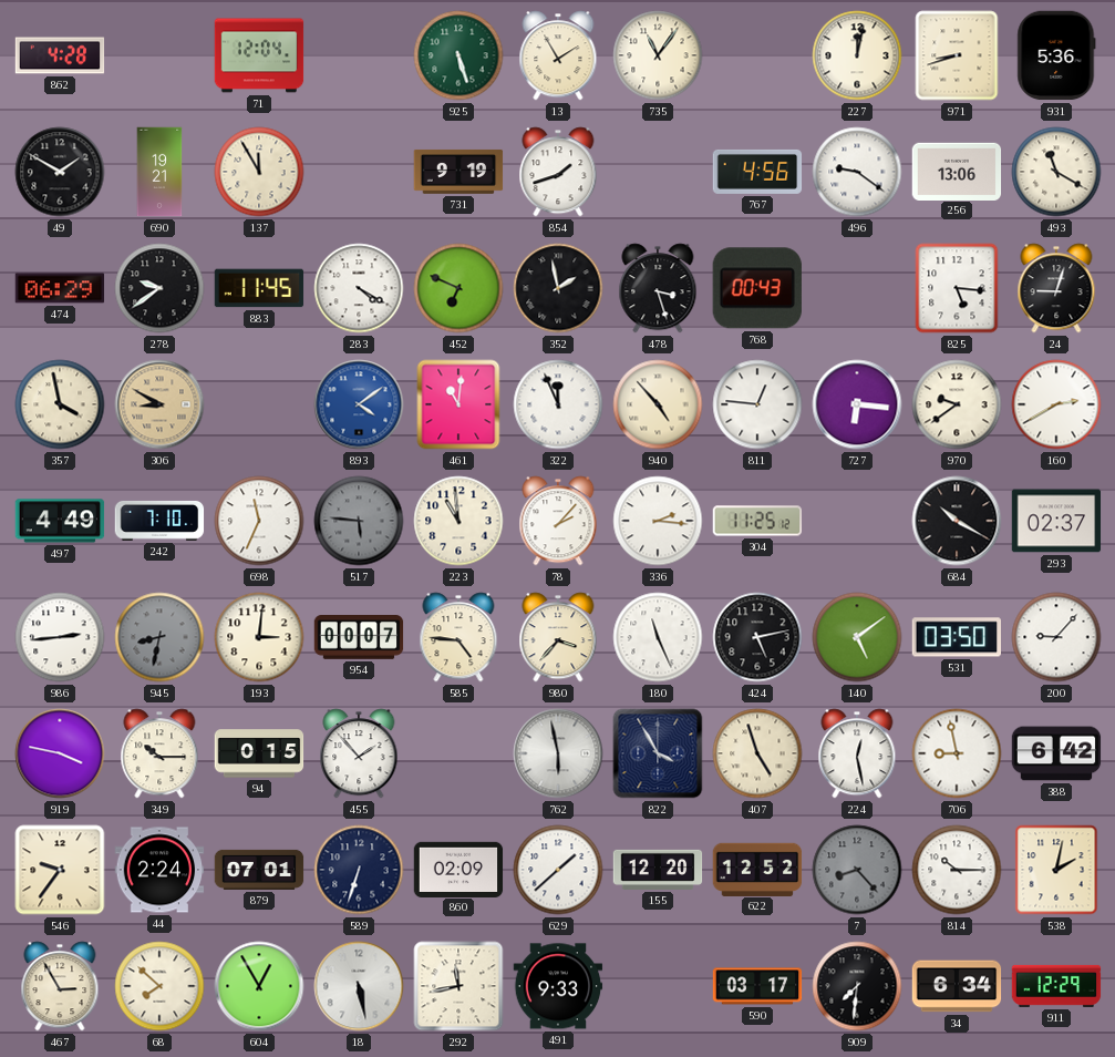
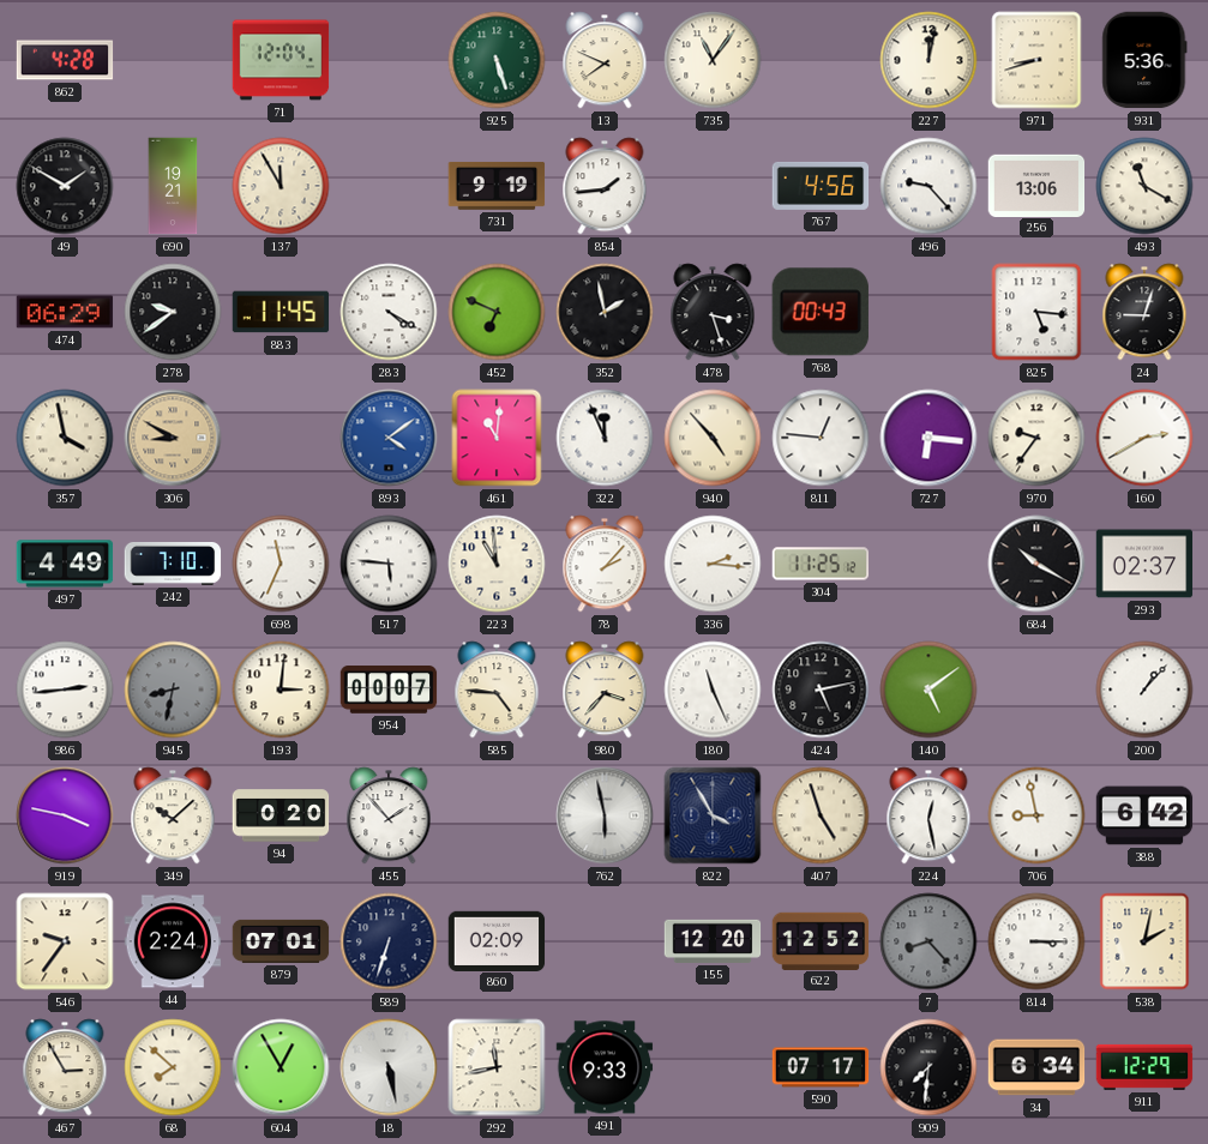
13: 1:55 -> 7:49 (605, 60)
854: 1:42 -> 1:44 (605, 186)
496: 9:21 -> 9:23 (928, 186)
970: 9:39 -> 9:36 (1036, 438)
517 dial: grey -> white (389, 564)
531: 03:50 -> none (957, 637)
200: 9:07 -> 1:07 (1144, 690)
349: 10:15 -> 10:08 (173, 815)
94: 0:15 -> 0:20 (281, 815)
629: 1:38 -> none (558, 870)
814: 10:15 -> 3:15 (1036, 941)
590: 03:17 -> 07:17 (821, 1067)
